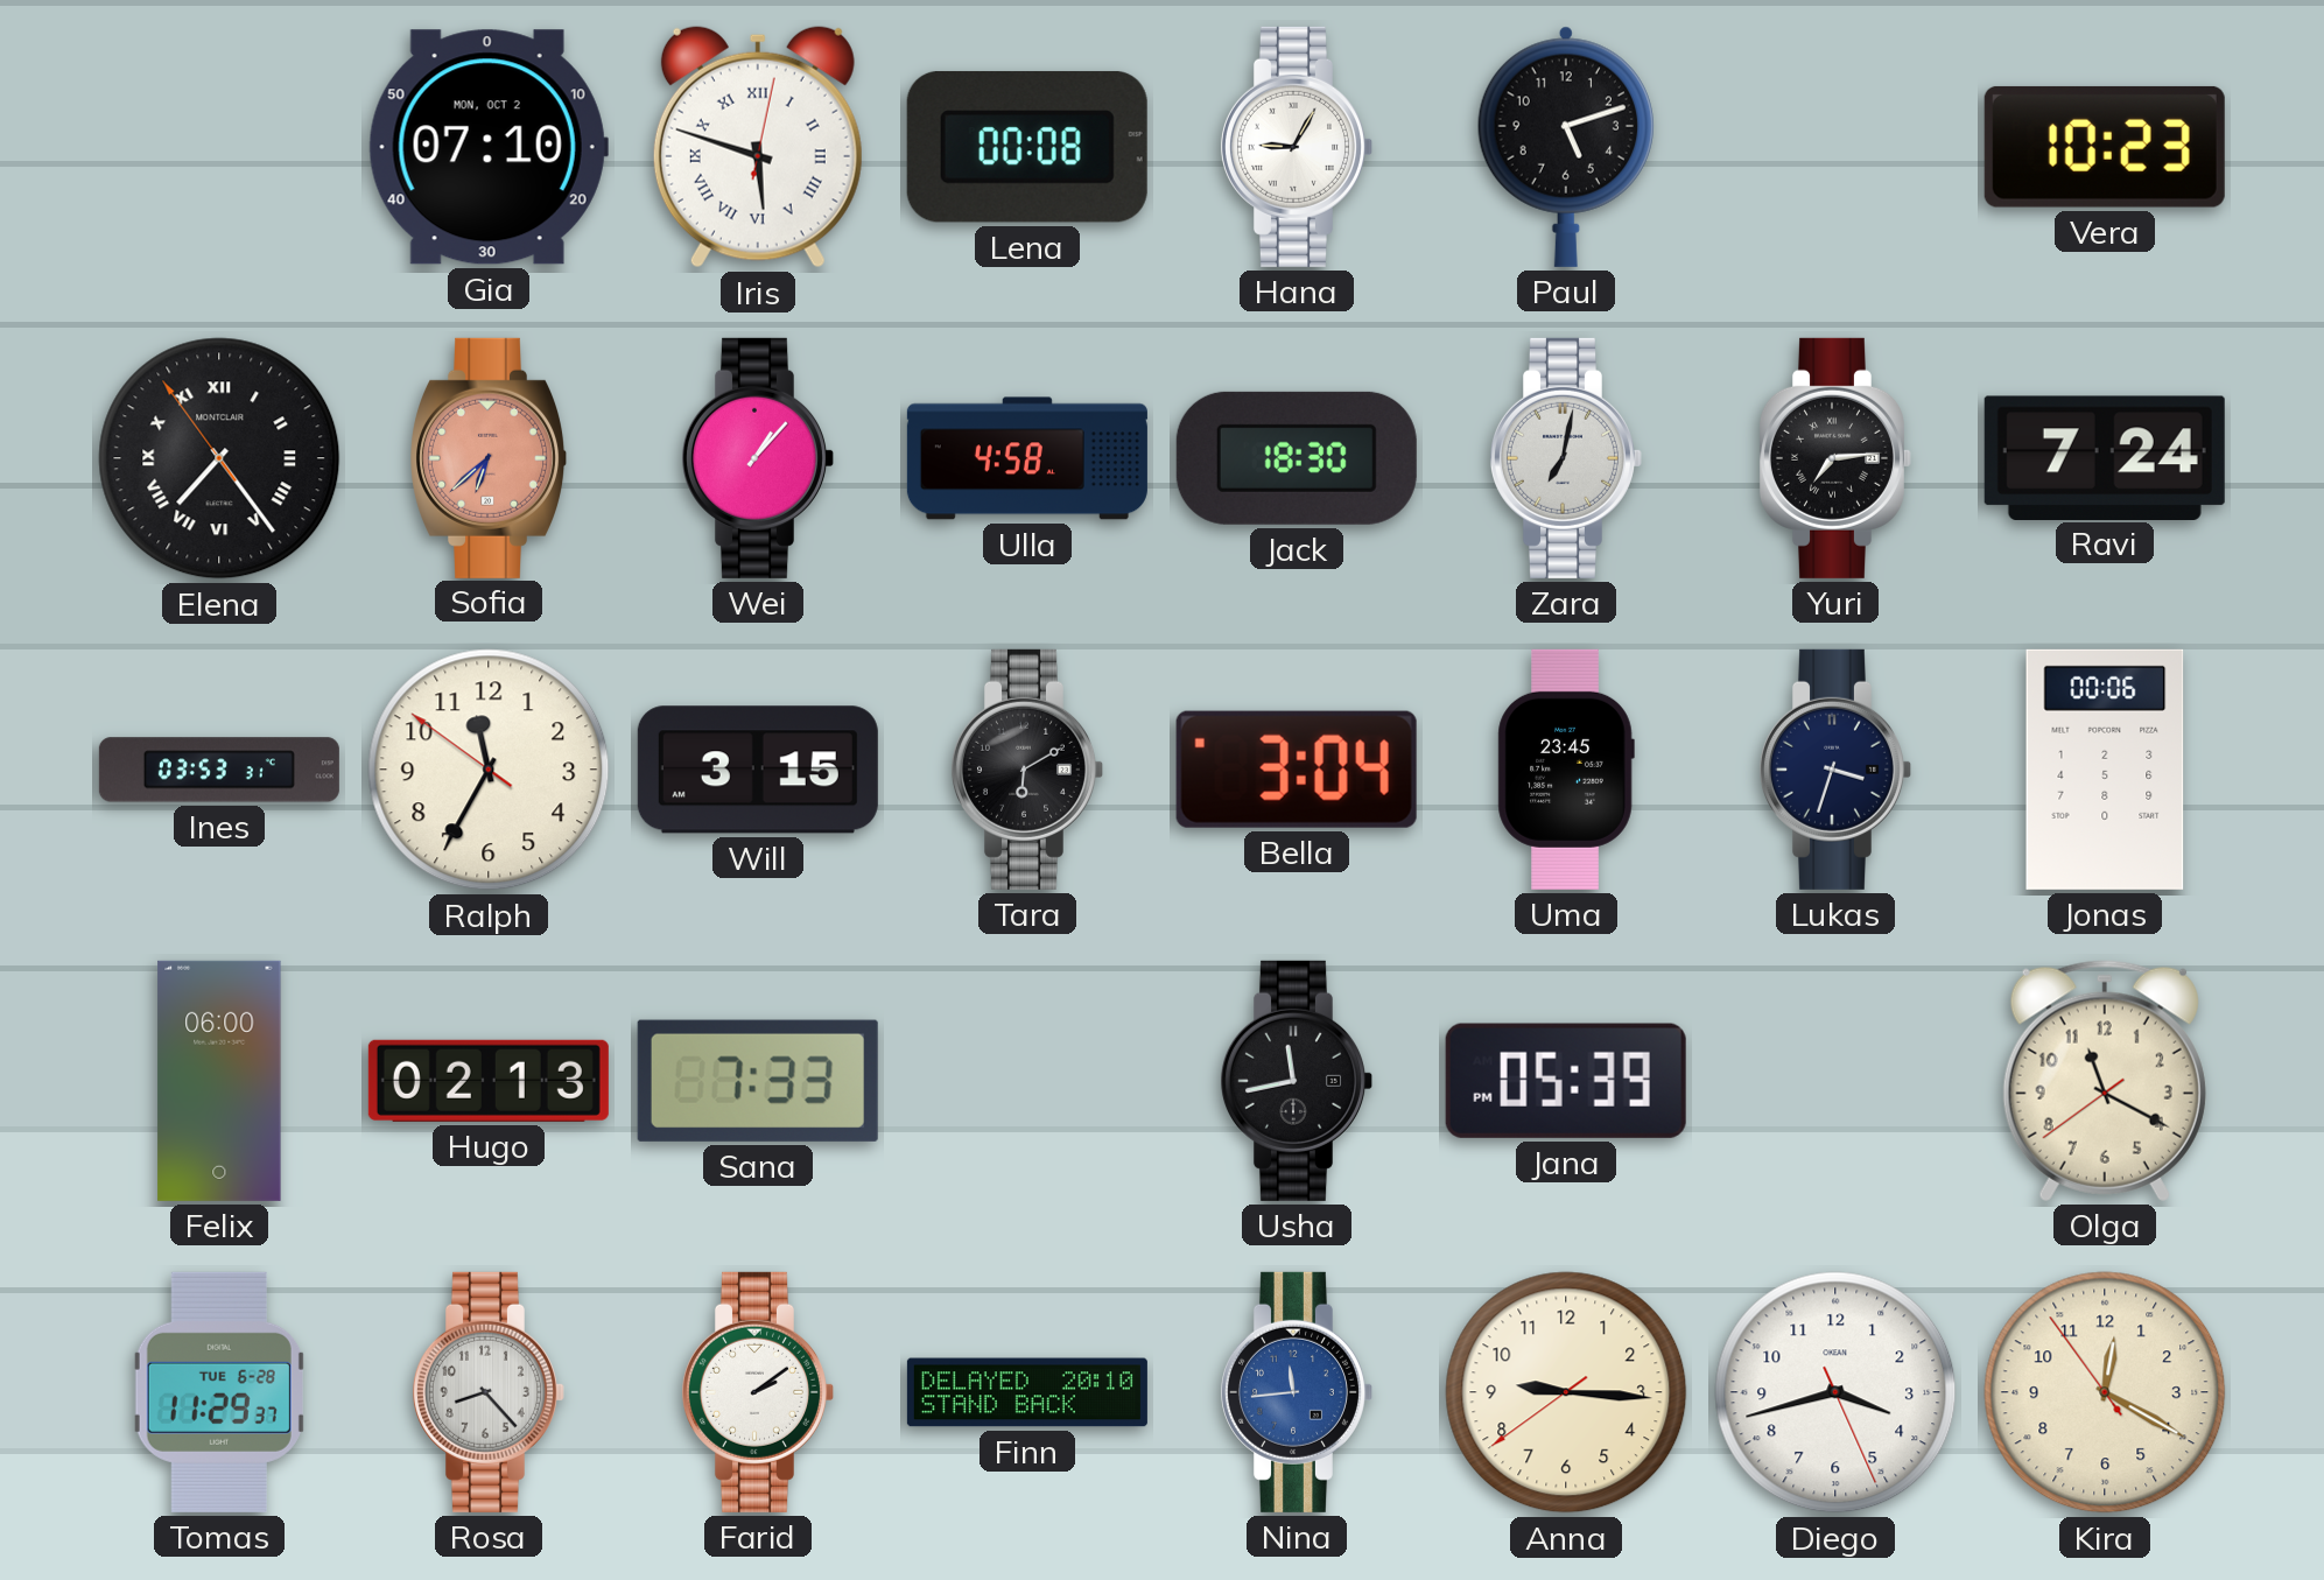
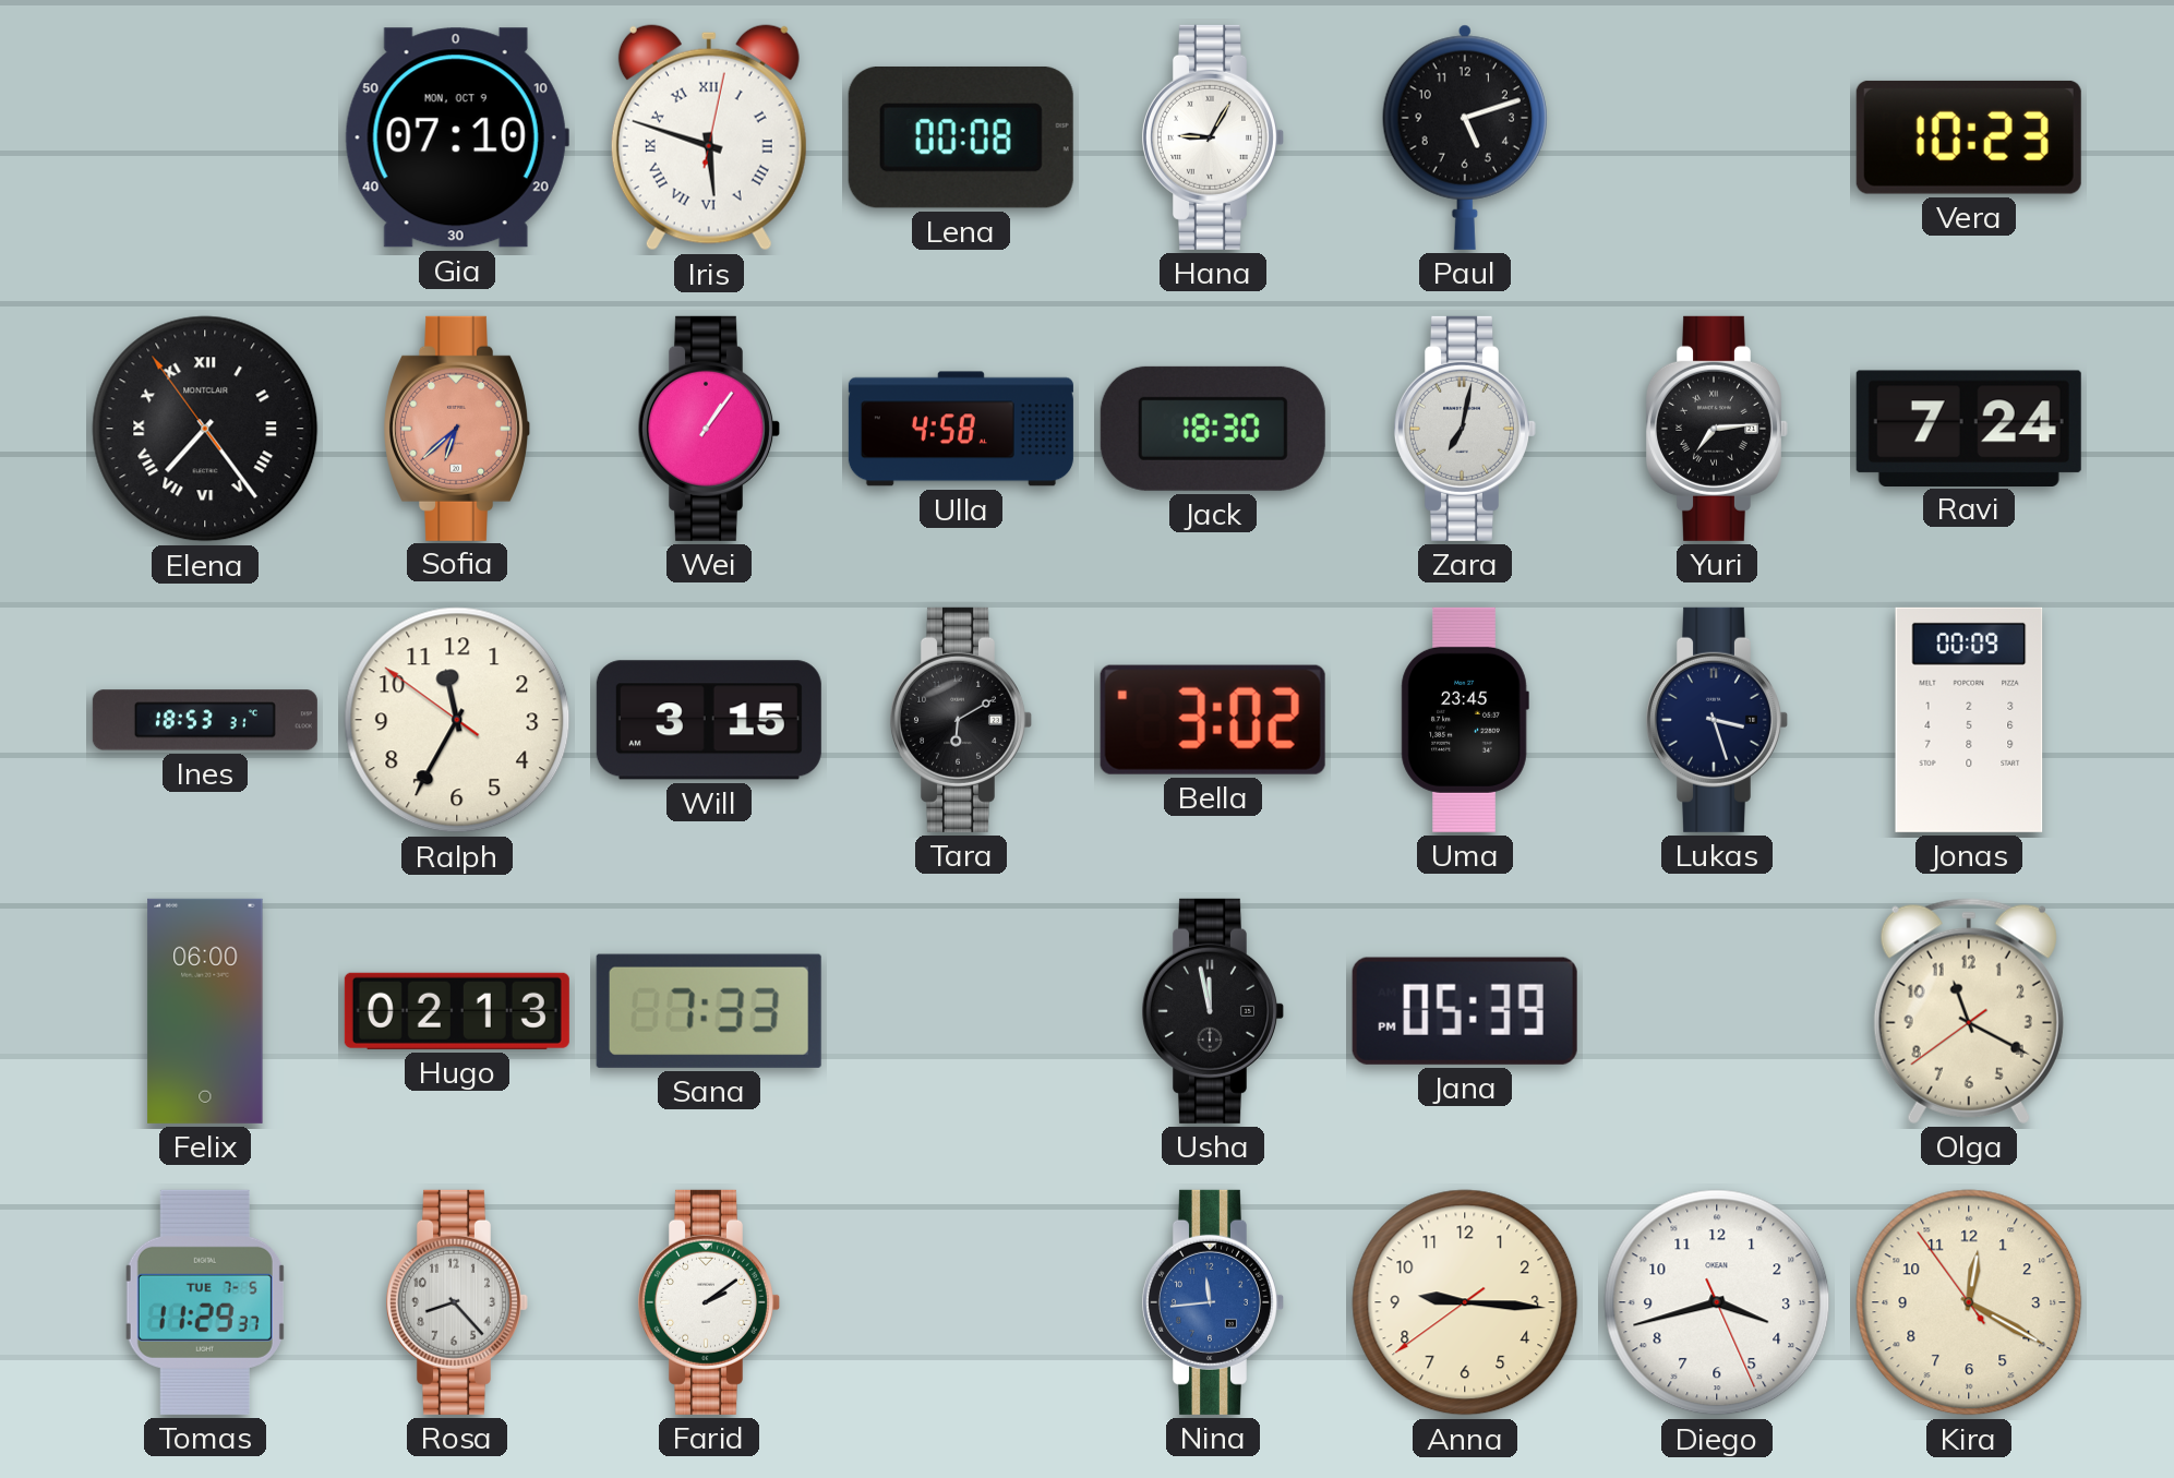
Gia date: MON, OCT 2 -> MON, OCT 9 (457, 137)
Wei: 1:07 -> 1:06 (709, 429)
Ines: 03:53 -> 18:53 (205, 720)
Bella: 3:04 -> 3:02 (1213, 720)
Lukas: 3:33 -> 3:27 (1717, 720)
Jonas: 00:06 -> 00:09 (1969, 720)
Usha: 11:43 -> 11:58 (1213, 1011)
Tomas date: TUE 6-28 -> TUE 7-5 (205, 1302)
Finn: 20:10 -> none (1027, 1392)
